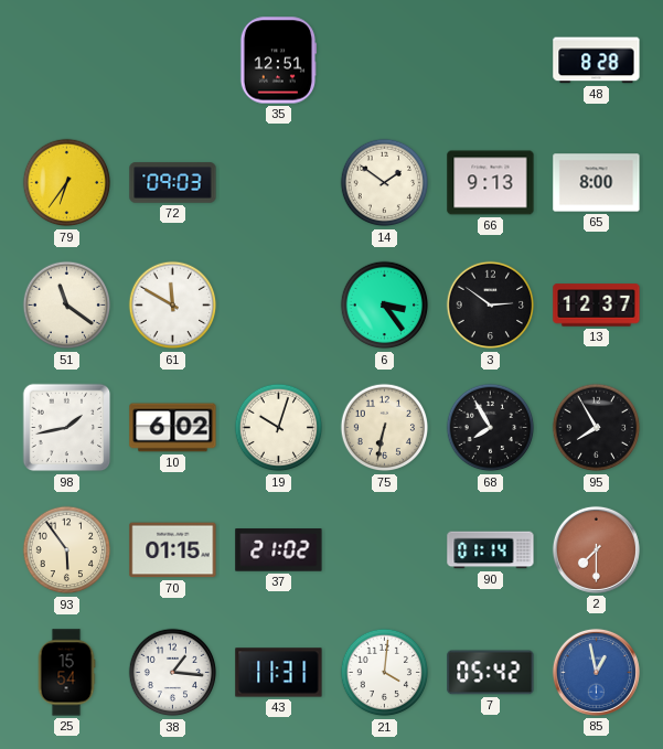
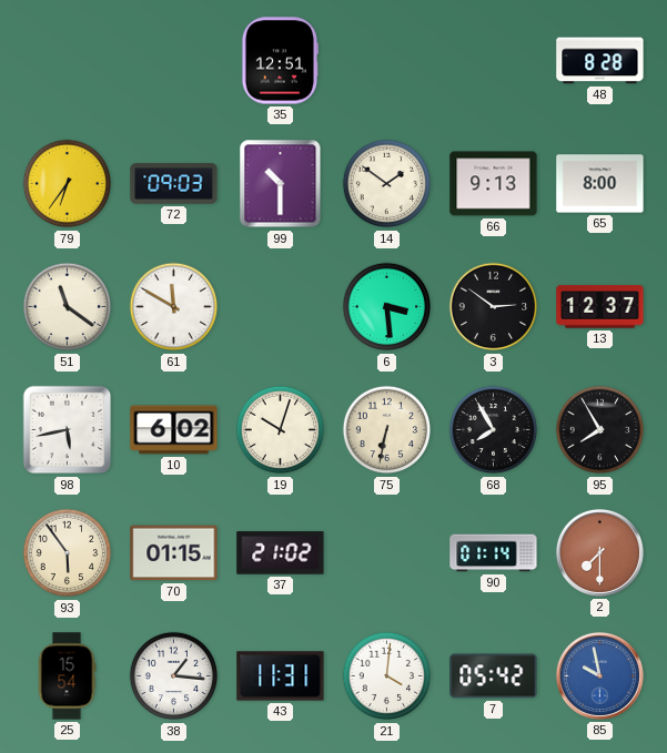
99: none -> 10:30 (281, 184)
6: 3:24 -> 3:29 (387, 307)
98: 1:43 -> 5:43 (68, 430)
85: 12:58 -> 9:58 (599, 675)
